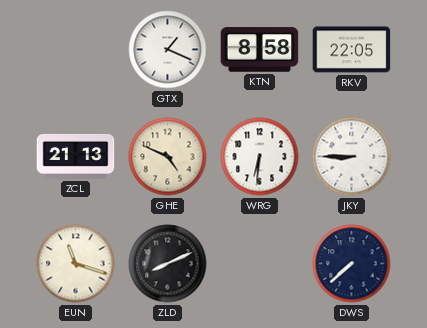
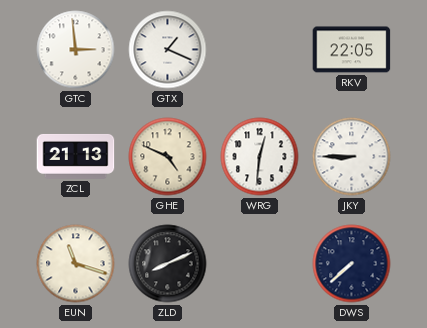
GTC: none -> 2:59 (76, 50)
KTN: 8:58 -> none (260, 50)
WRG: 6:31 -> 12:31 (260, 157)
